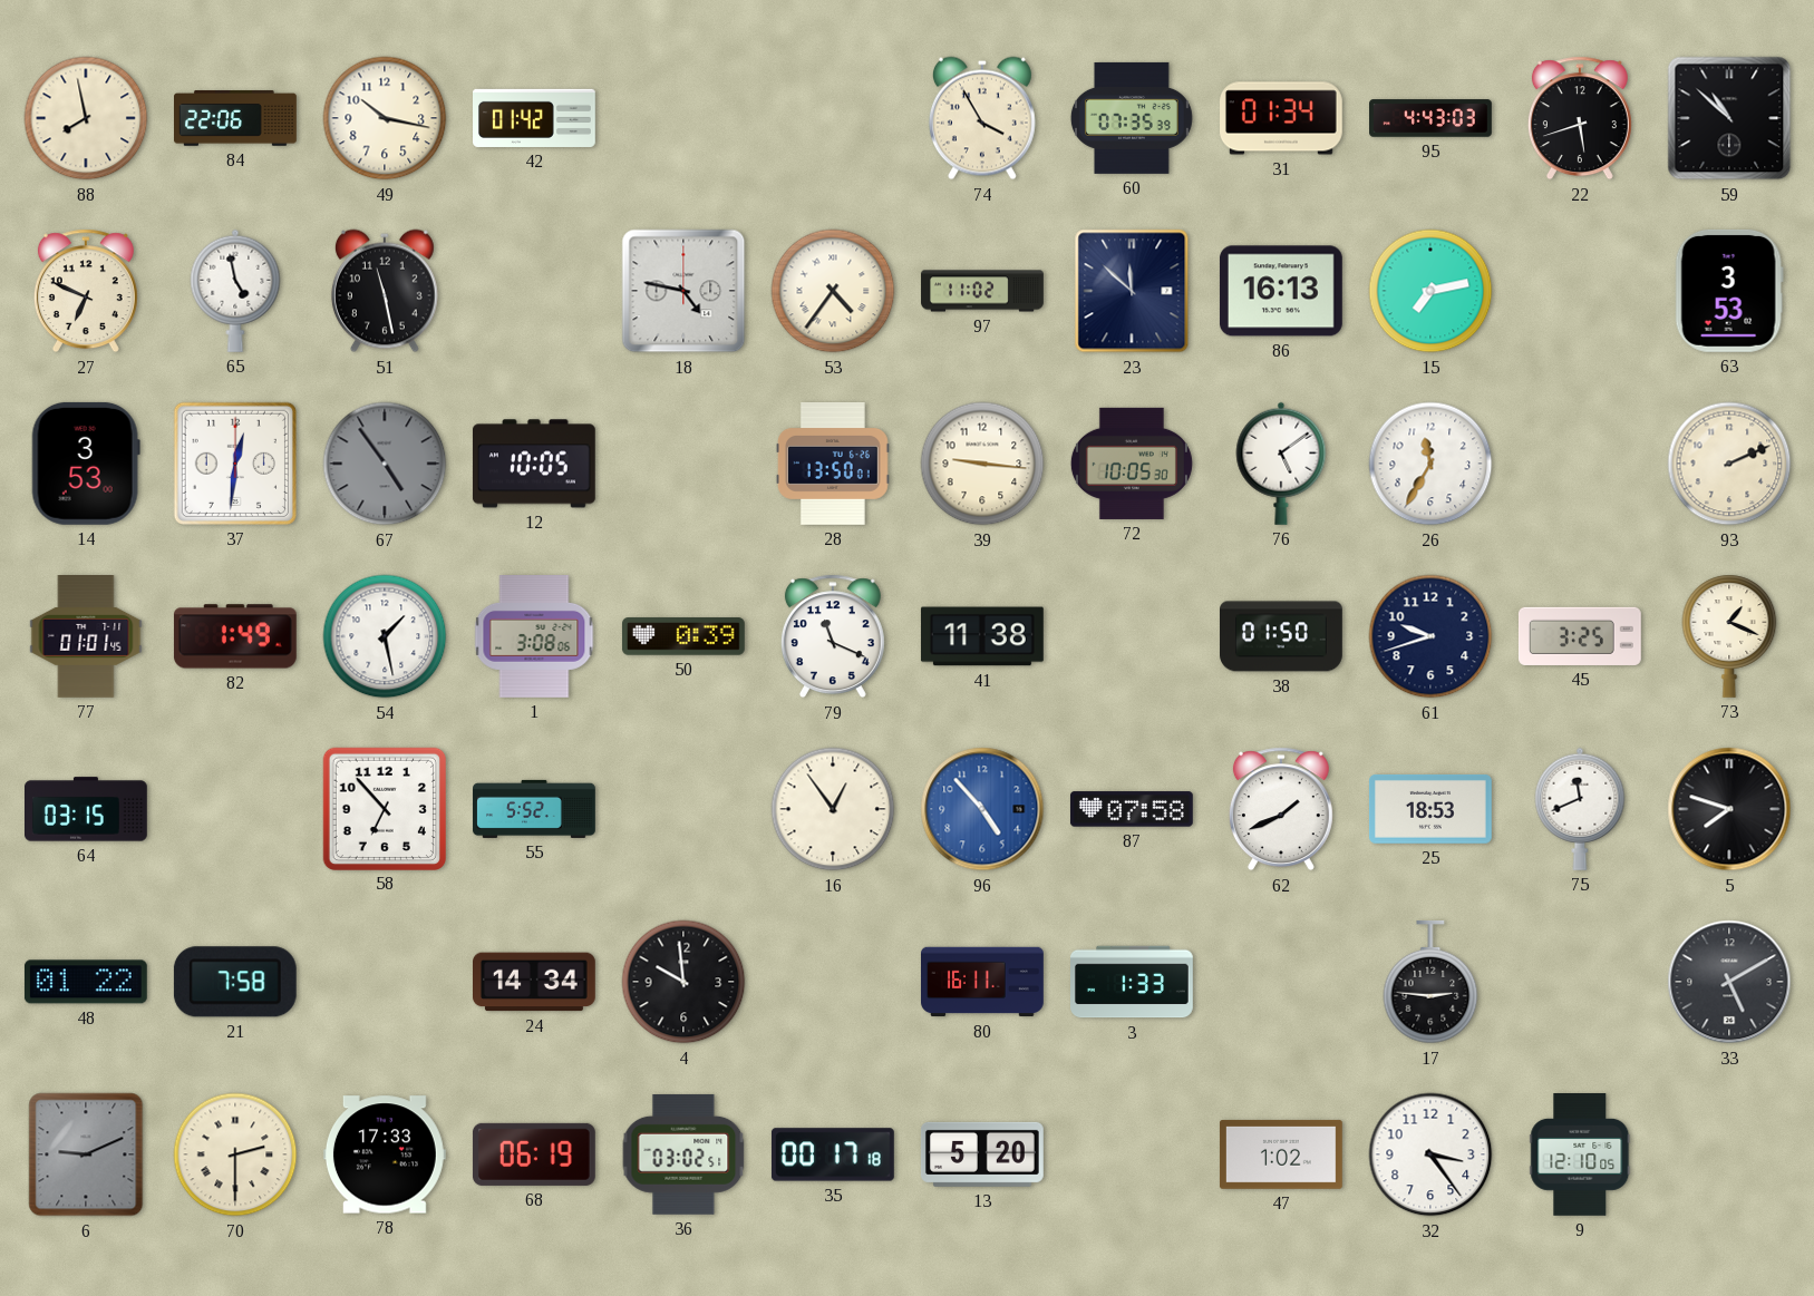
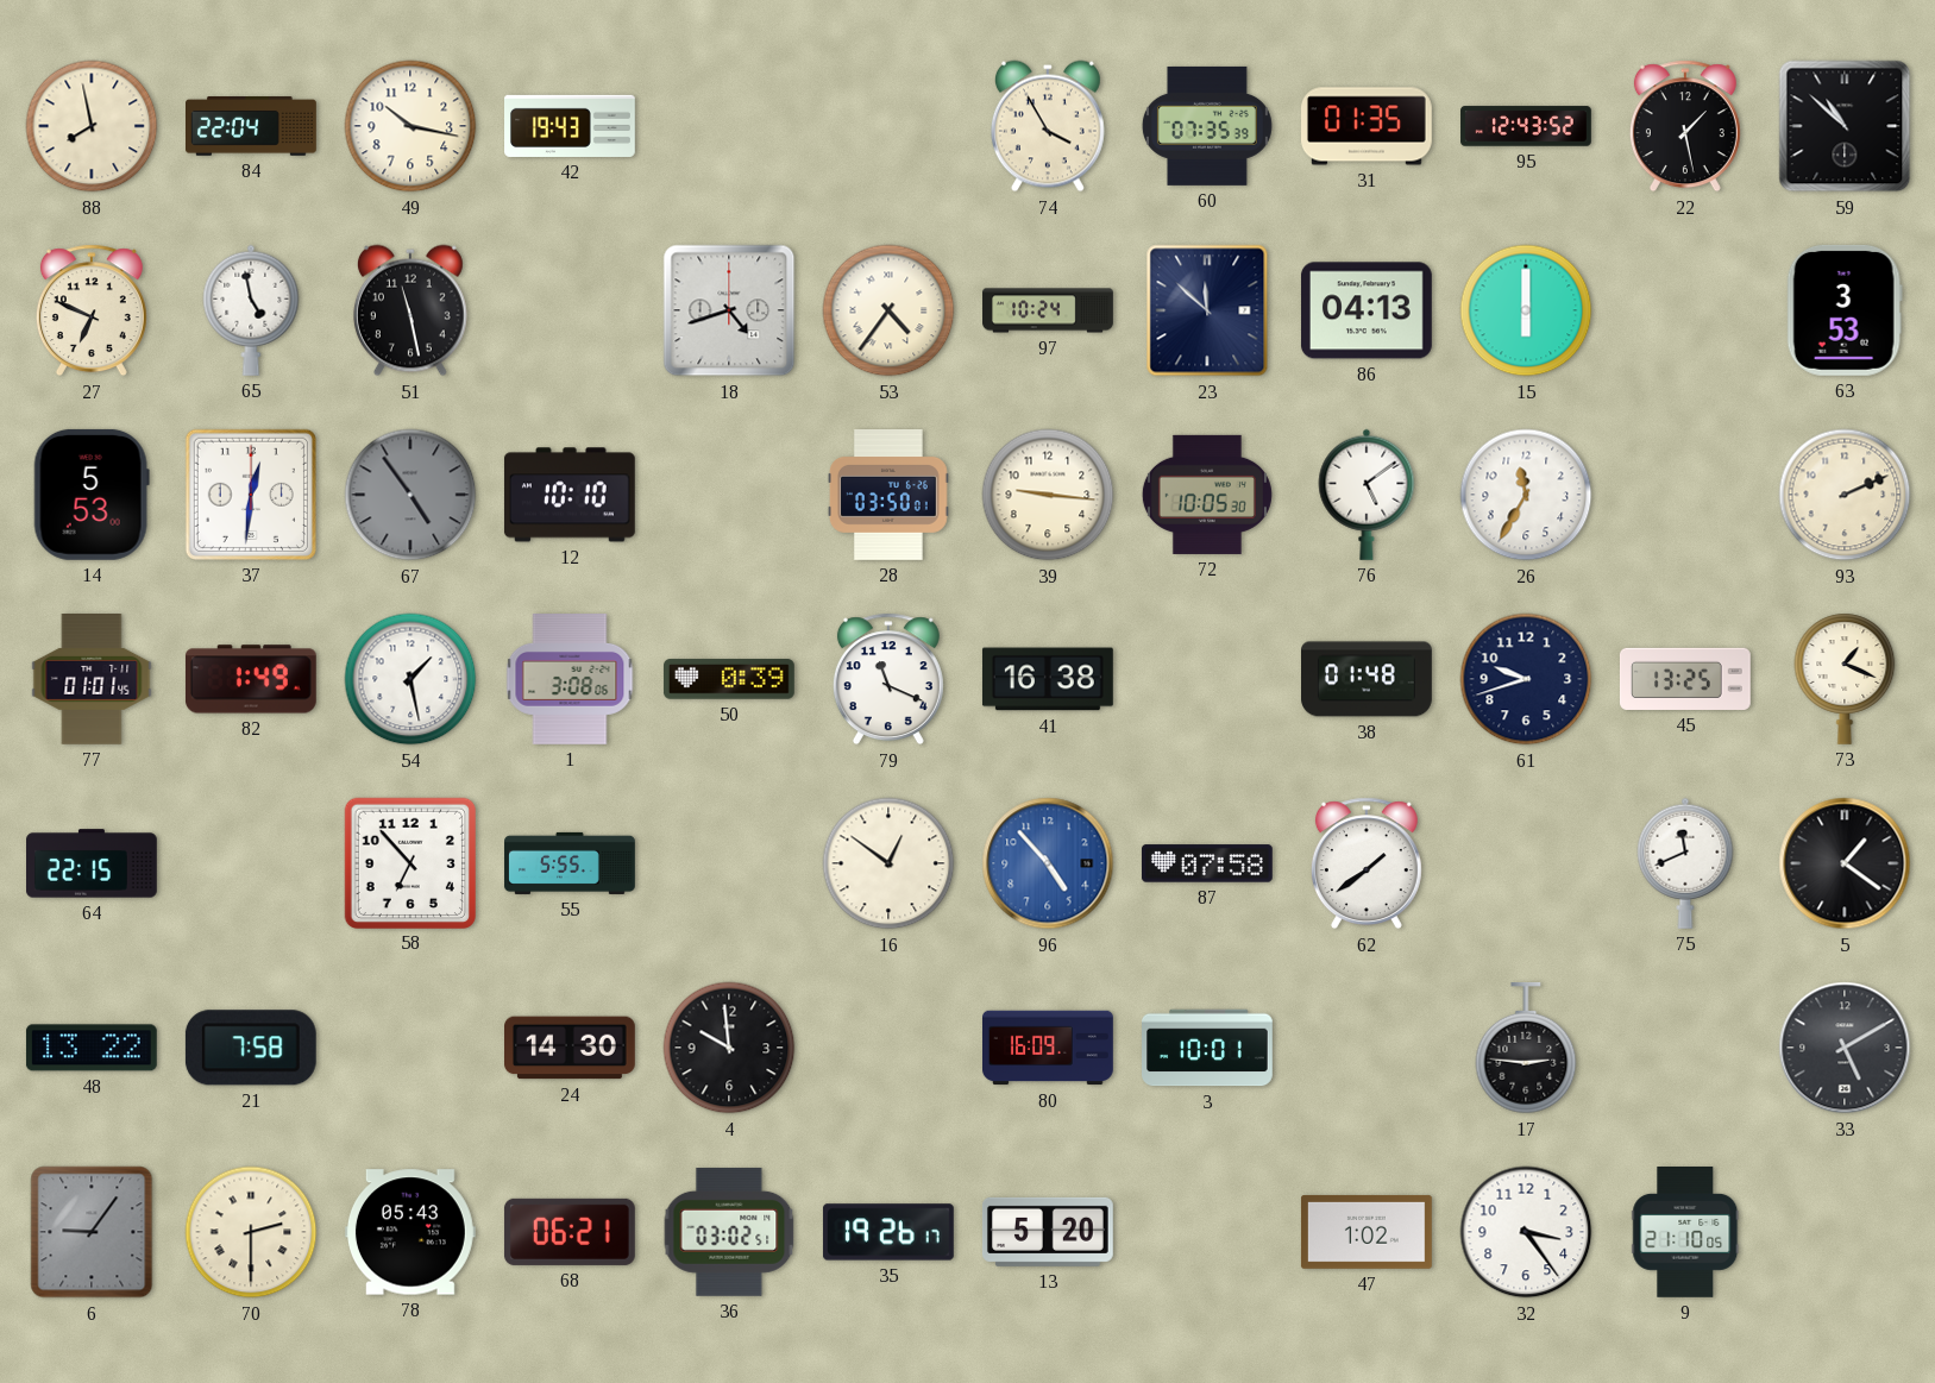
84: 22:06 -> 22:04 (252, 126)
42: 01:42 -> 19:43 (571, 126)
31: 01:34 -> 01:35 (1368, 126)
95: 4:43 -> 12:43 (1526, 126)
22: 5:42 -> 1:28 (1685, 126)
18: 4:47 -> 4:42 (729, 310)
97: 11:02 -> 10:24 (1048, 310)
86: 16:13 -> 04:13 (1367, 310)
15: 7:13 -> 6:00 (1526, 310)
14: 3:53 -> 5:53 (92, 495)
12: 10:05 -> 10:10 (570, 495)
28: 13:50 -> 03:50 (888, 496)
41: 11:38 -> 16:38 (1048, 679)
38: 01:50 -> 01:48 (1368, 679)
45: 3:25 -> 13:25 (1685, 679)
64: 03:15 -> 22:15 (93, 863)
55: 5:52 -> 5:55 (570, 863)
16: 12:54 -> 12:51 (888, 863)
62: 1:41 -> 1:39 (1367, 863)
25: 18:53 -> none (1430, 809)
5: 7:48 -> 1:21 (1845, 863)
48: 01:22 -> 13:22 (92, 1048)
24: 14:34 -> 14:30 (571, 1048)
80: 16:11 -> 16:09 (1049, 1048)
3: 1:33 -> 10:01 (1208, 1048)
6: 9:11 -> 9:06 (92, 1232)
78: 17:33 -> 05:43 (410, 1232)
68: 06:19 -> 06:21 (570, 1232)
35: 00:17 -> 19:26 (888, 1232)
9: 12:10 -> 21:10 (1685, 1233)
